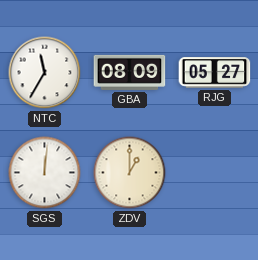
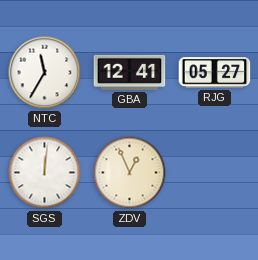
GBA: 08:09 -> 12:41 (130, 72)
ZDV: 1:00 -> 12:56 (130, 173)
